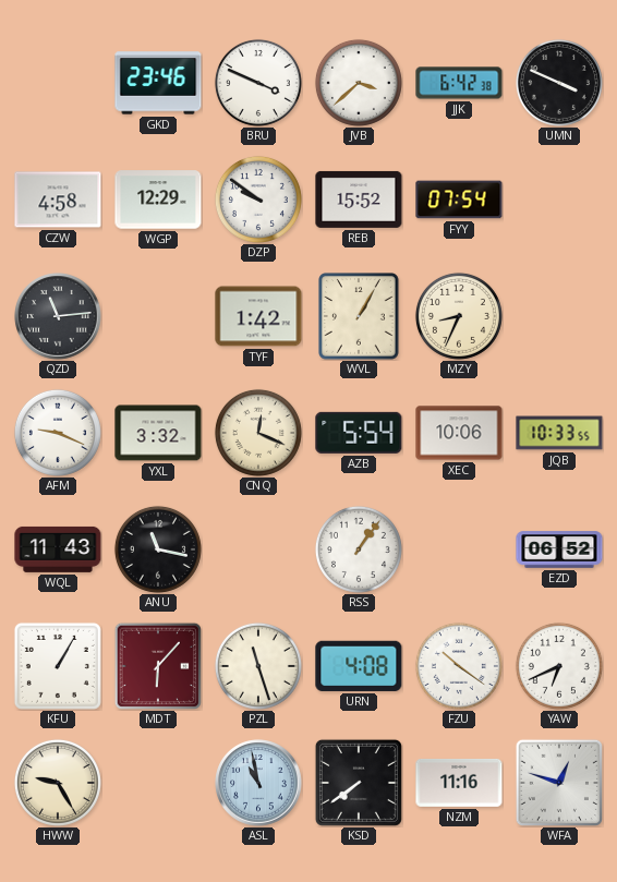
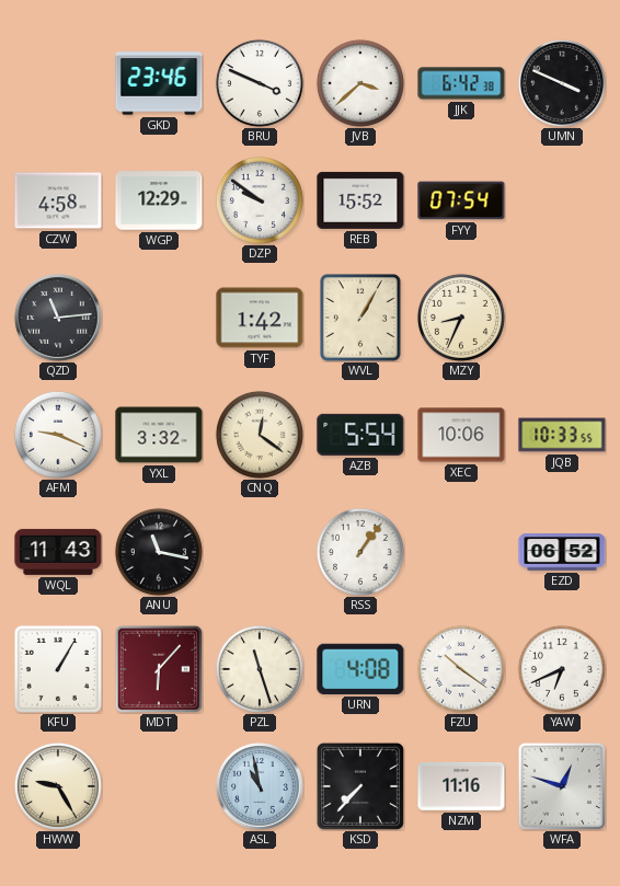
CNQ: 12:19 -> 12:21 (260, 435)
KSD: 7:39 -> 7:37 (360, 786)
